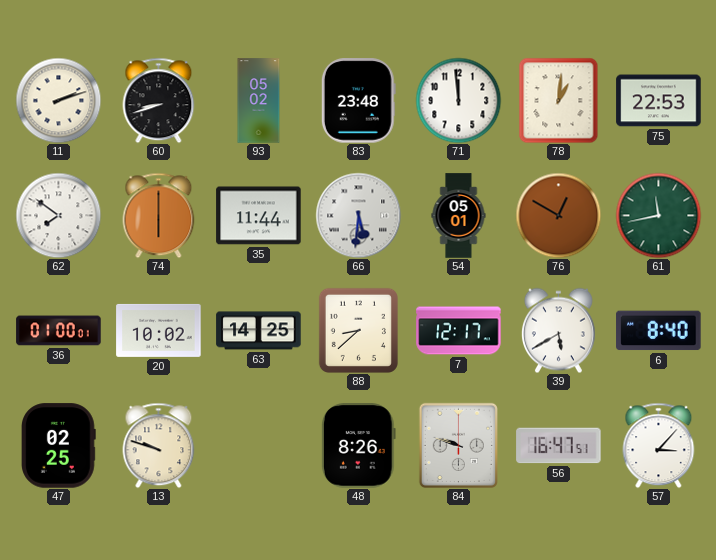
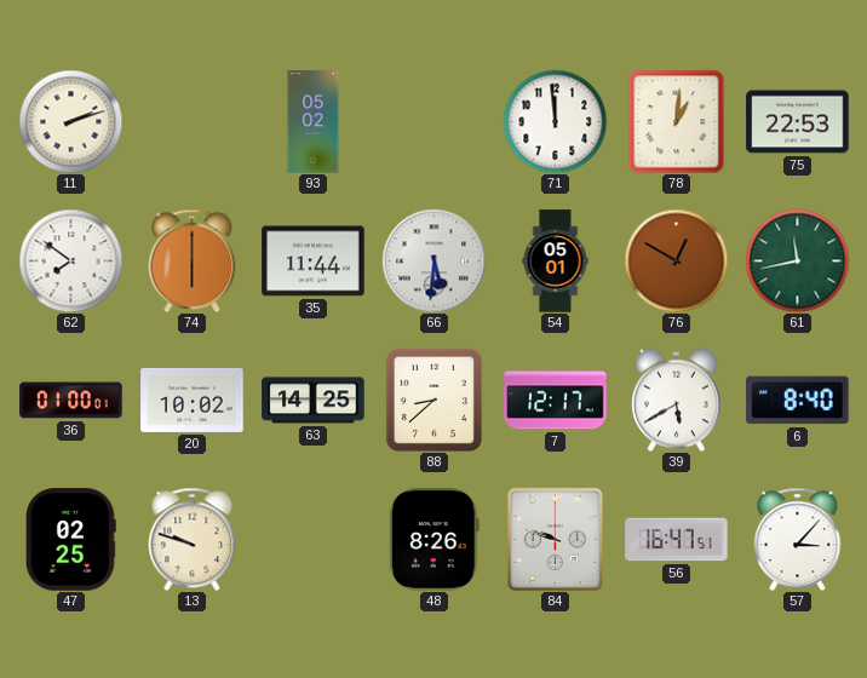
60: 8:42 -> none (159, 100)
83: 23:48 -> none (358, 101)
